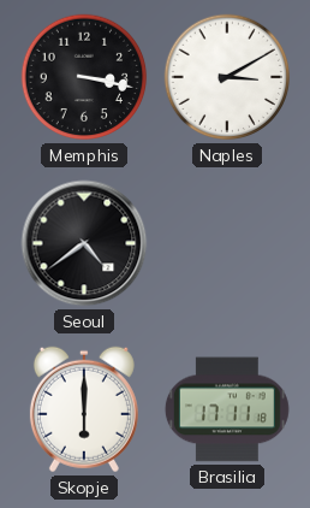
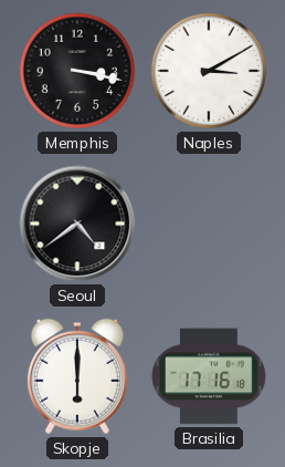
Brasilia: 17:11 -> 17:16 (209, 376)
